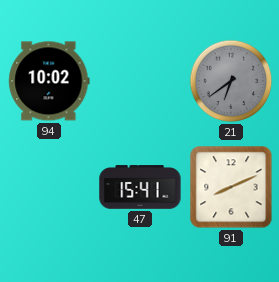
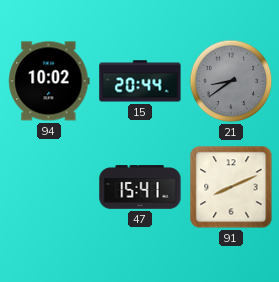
15: none -> 20:44 (140, 81)
21: 6:39 -> 8:39 (231, 81)
